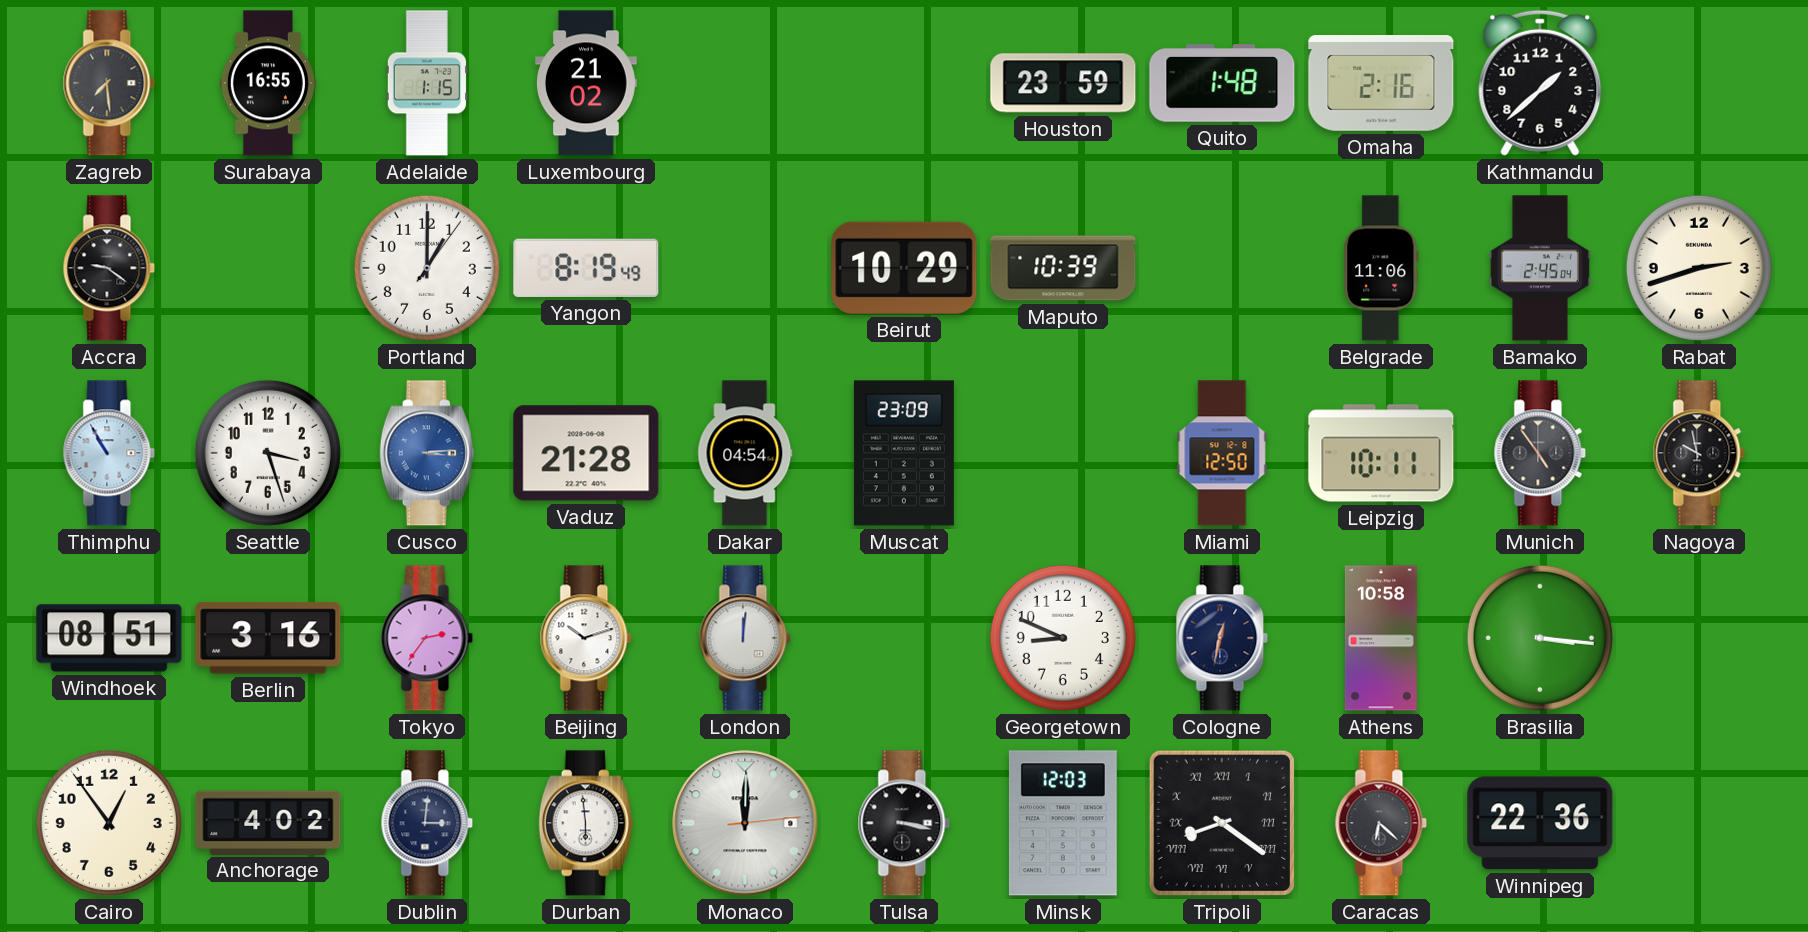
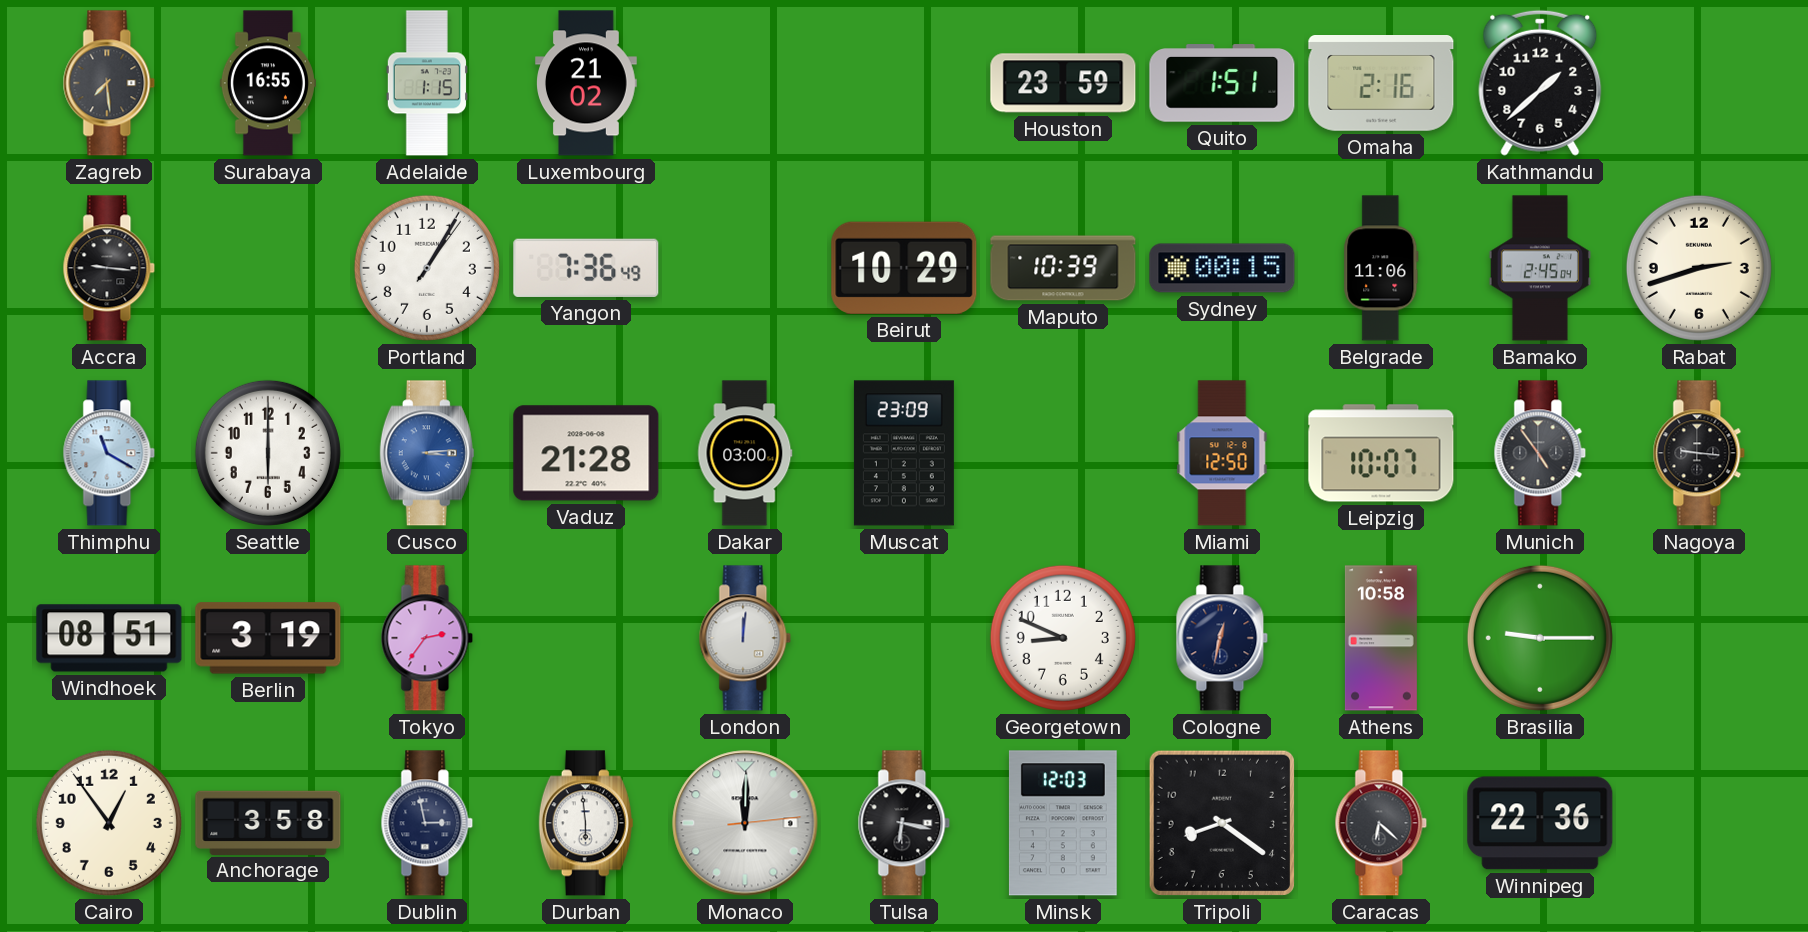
Quito: 1:48 -> 1:51 (1222, 83)
Accra: 9:21 -> 9:16 (109, 268)
Portland: 1:00 -> 1:05 (427, 268)
Yangon: 8:19 -> 7:36 (586, 268)
Sydney: none -> 00:15 (1222, 268)
Thimphu: 10:55 -> 11:20 (109, 453)
Seattle: 3:27 -> 6:00 (268, 453)
Dakar: 04:54 -> 03:00 (745, 453)
Leipzig: 10:11 -> 10:07 (1381, 453)
Nagoya: 9:58 -> 9:16 (1699, 453)
Berlin: 3:16 -> 3:19 (268, 638)
Beijing: 10:12 -> none (586, 638)
Brasilia: 3:16 -> 9:15 (1540, 638)
Anchorage: 4:02 -> 3:58 (268, 822)
Dublin: 3:01 -> 2:58 (427, 823)
Tulsa: 3:17 -> 6:17 (904, 823)
Tripoli numerals: Roman -> Arabic (1222, 823)
